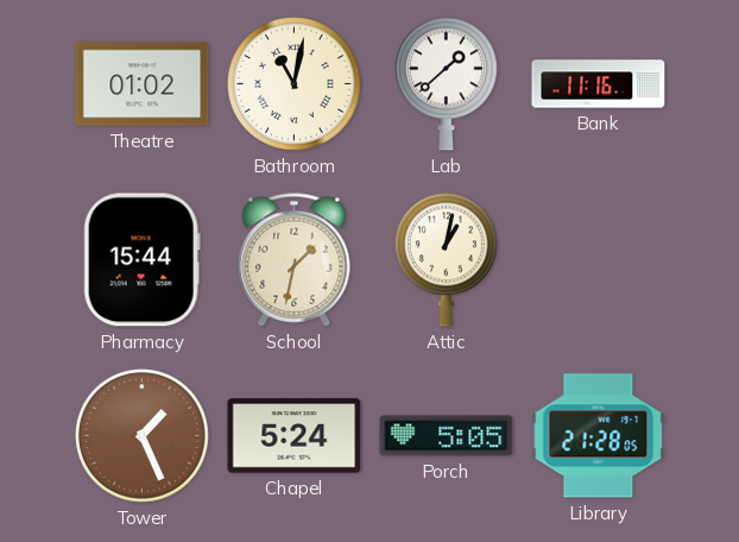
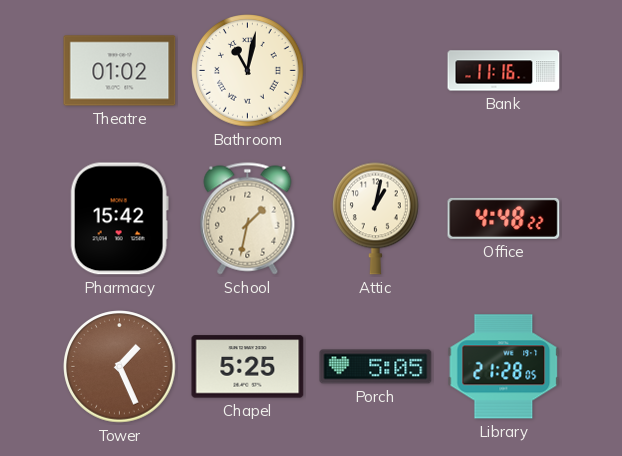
Lab: 1:38 -> none (447, 83)
Pharmacy: 15:44 -> 15:42 (119, 219)
Office: none -> 4:48 (504, 218)
Chapel: 5:24 -> 5:25 (248, 367)
